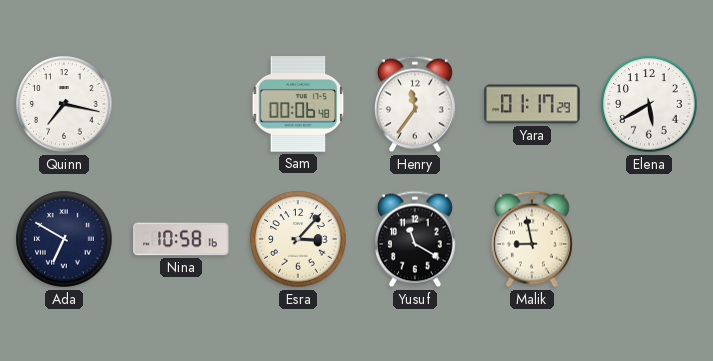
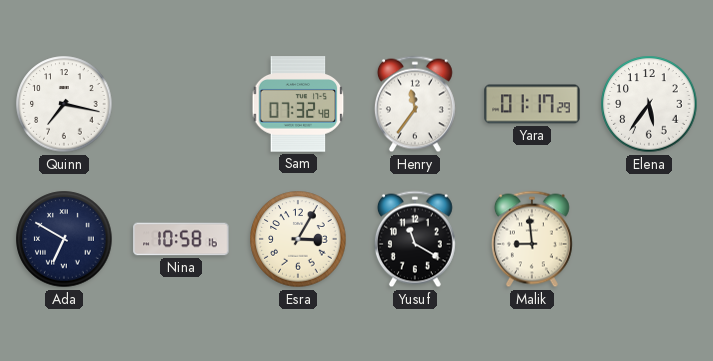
Sam: 00:06 -> 07:32 (298, 104)
Elena: 5:40 -> 5:36 (649, 104)
Esra: 3:07 -> 3:05 (298, 239)
Malik: 8:58 -> 8:59 (532, 239)
